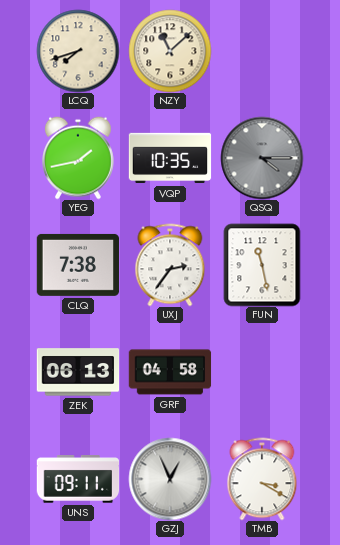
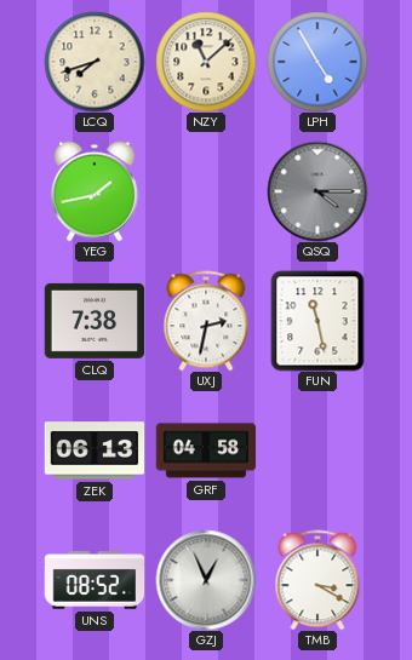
LPH: none -> 4:55 (317, 62)
VQP: 10:35 -> none (170, 158)
UXJ: 2:36 -> 2:32 (206, 321)
UNS: 09:11 -> 08:52 (95, 580)
